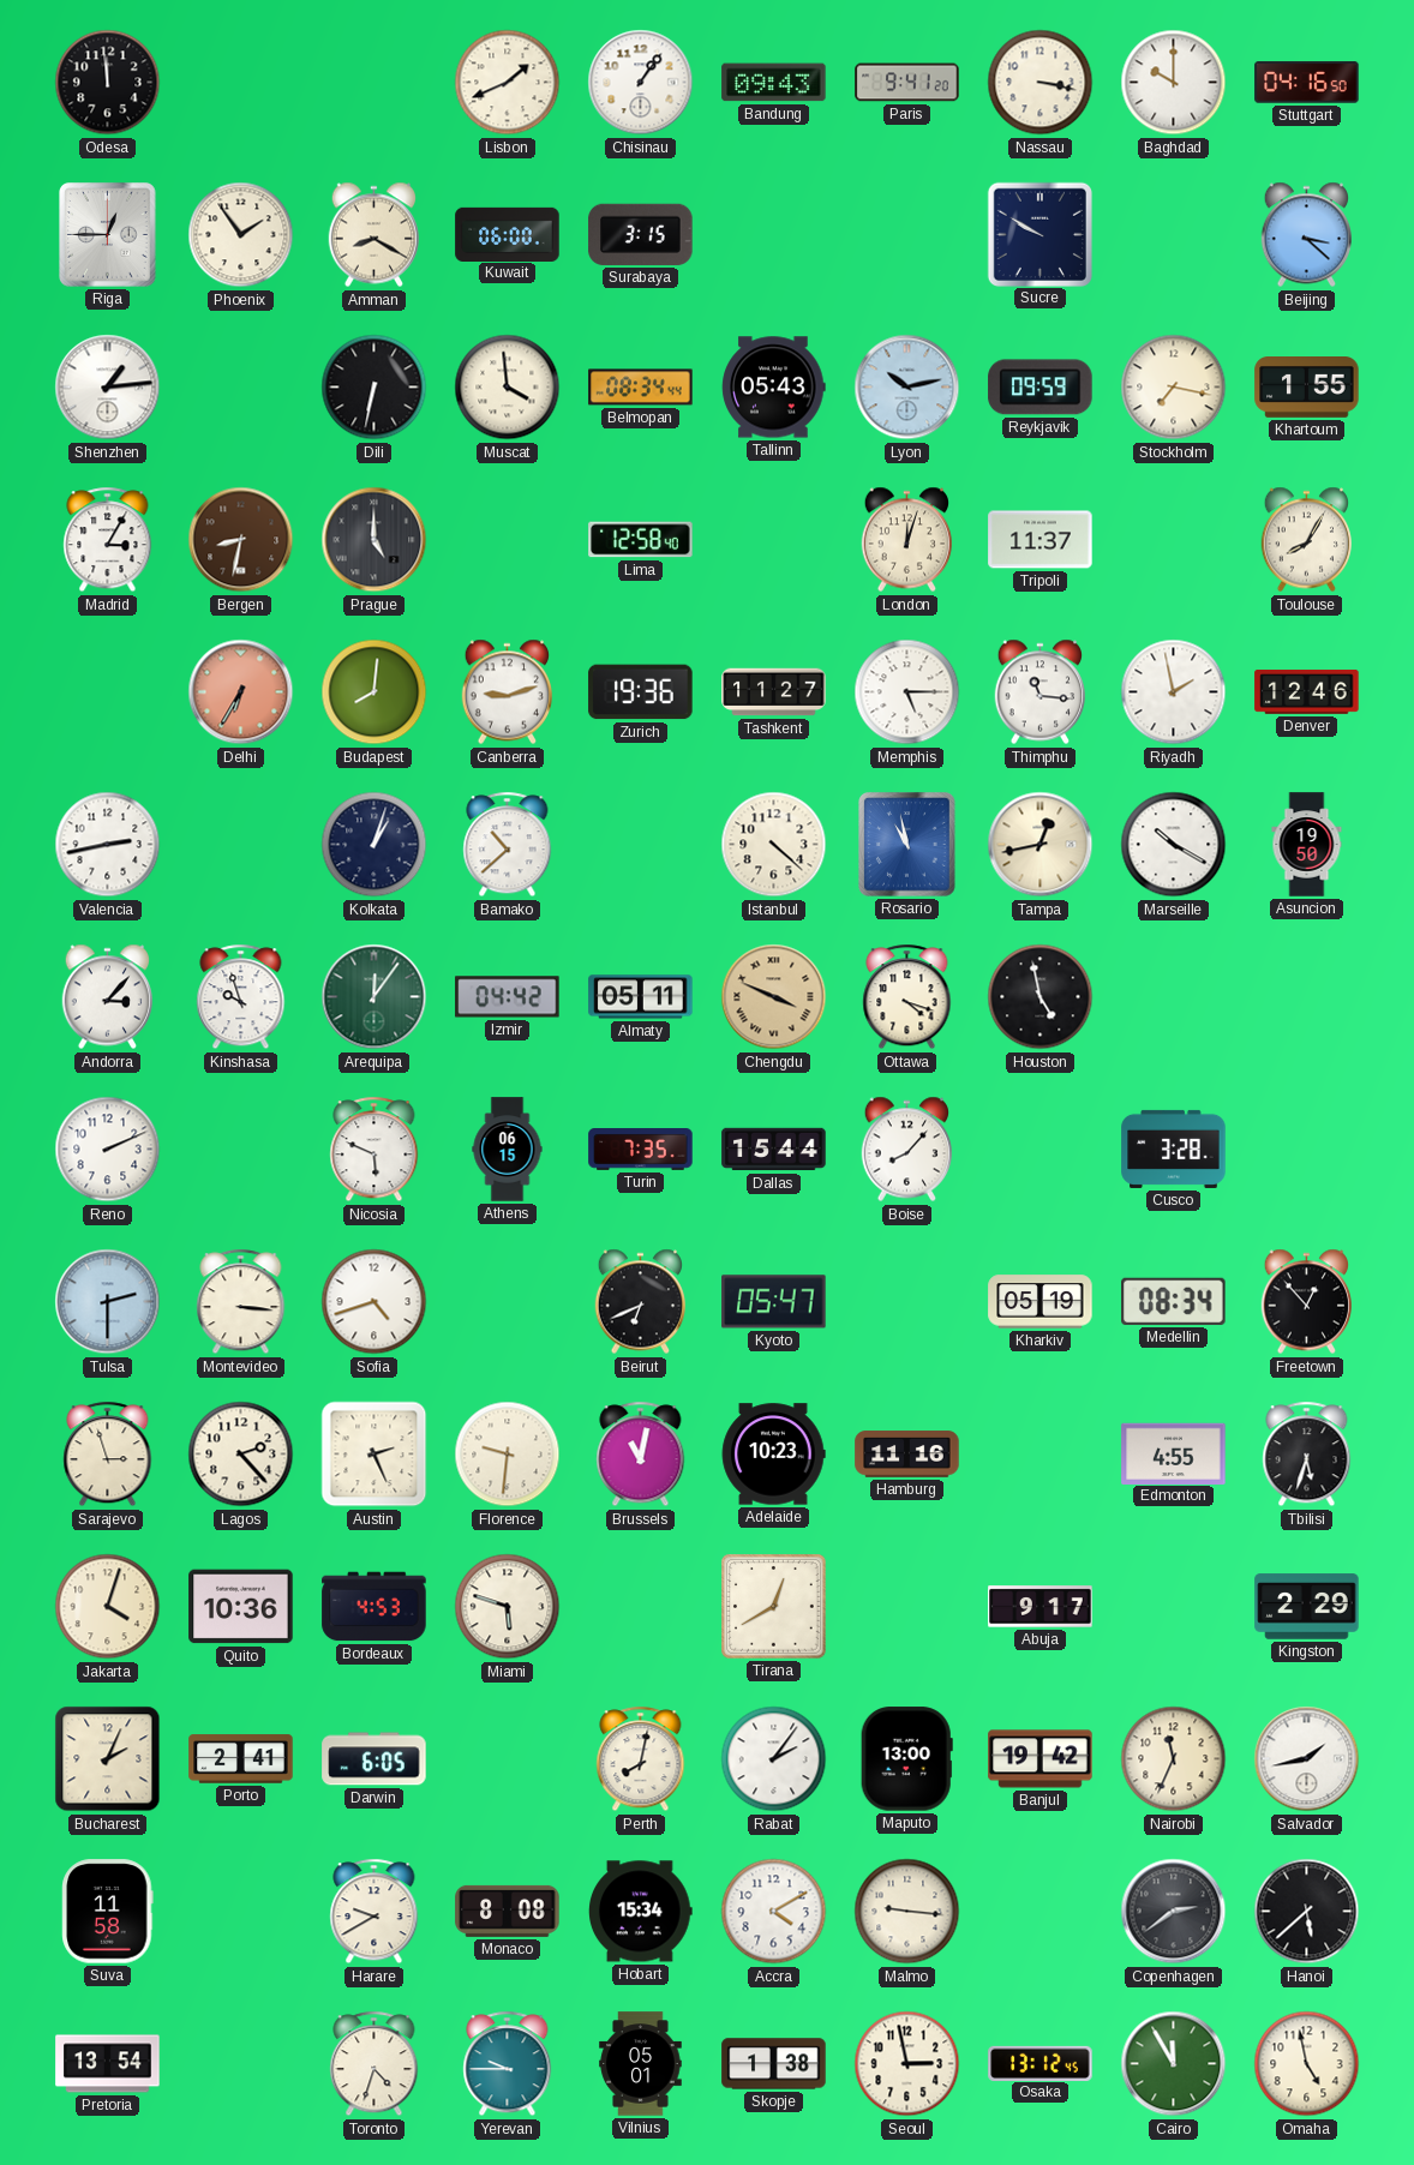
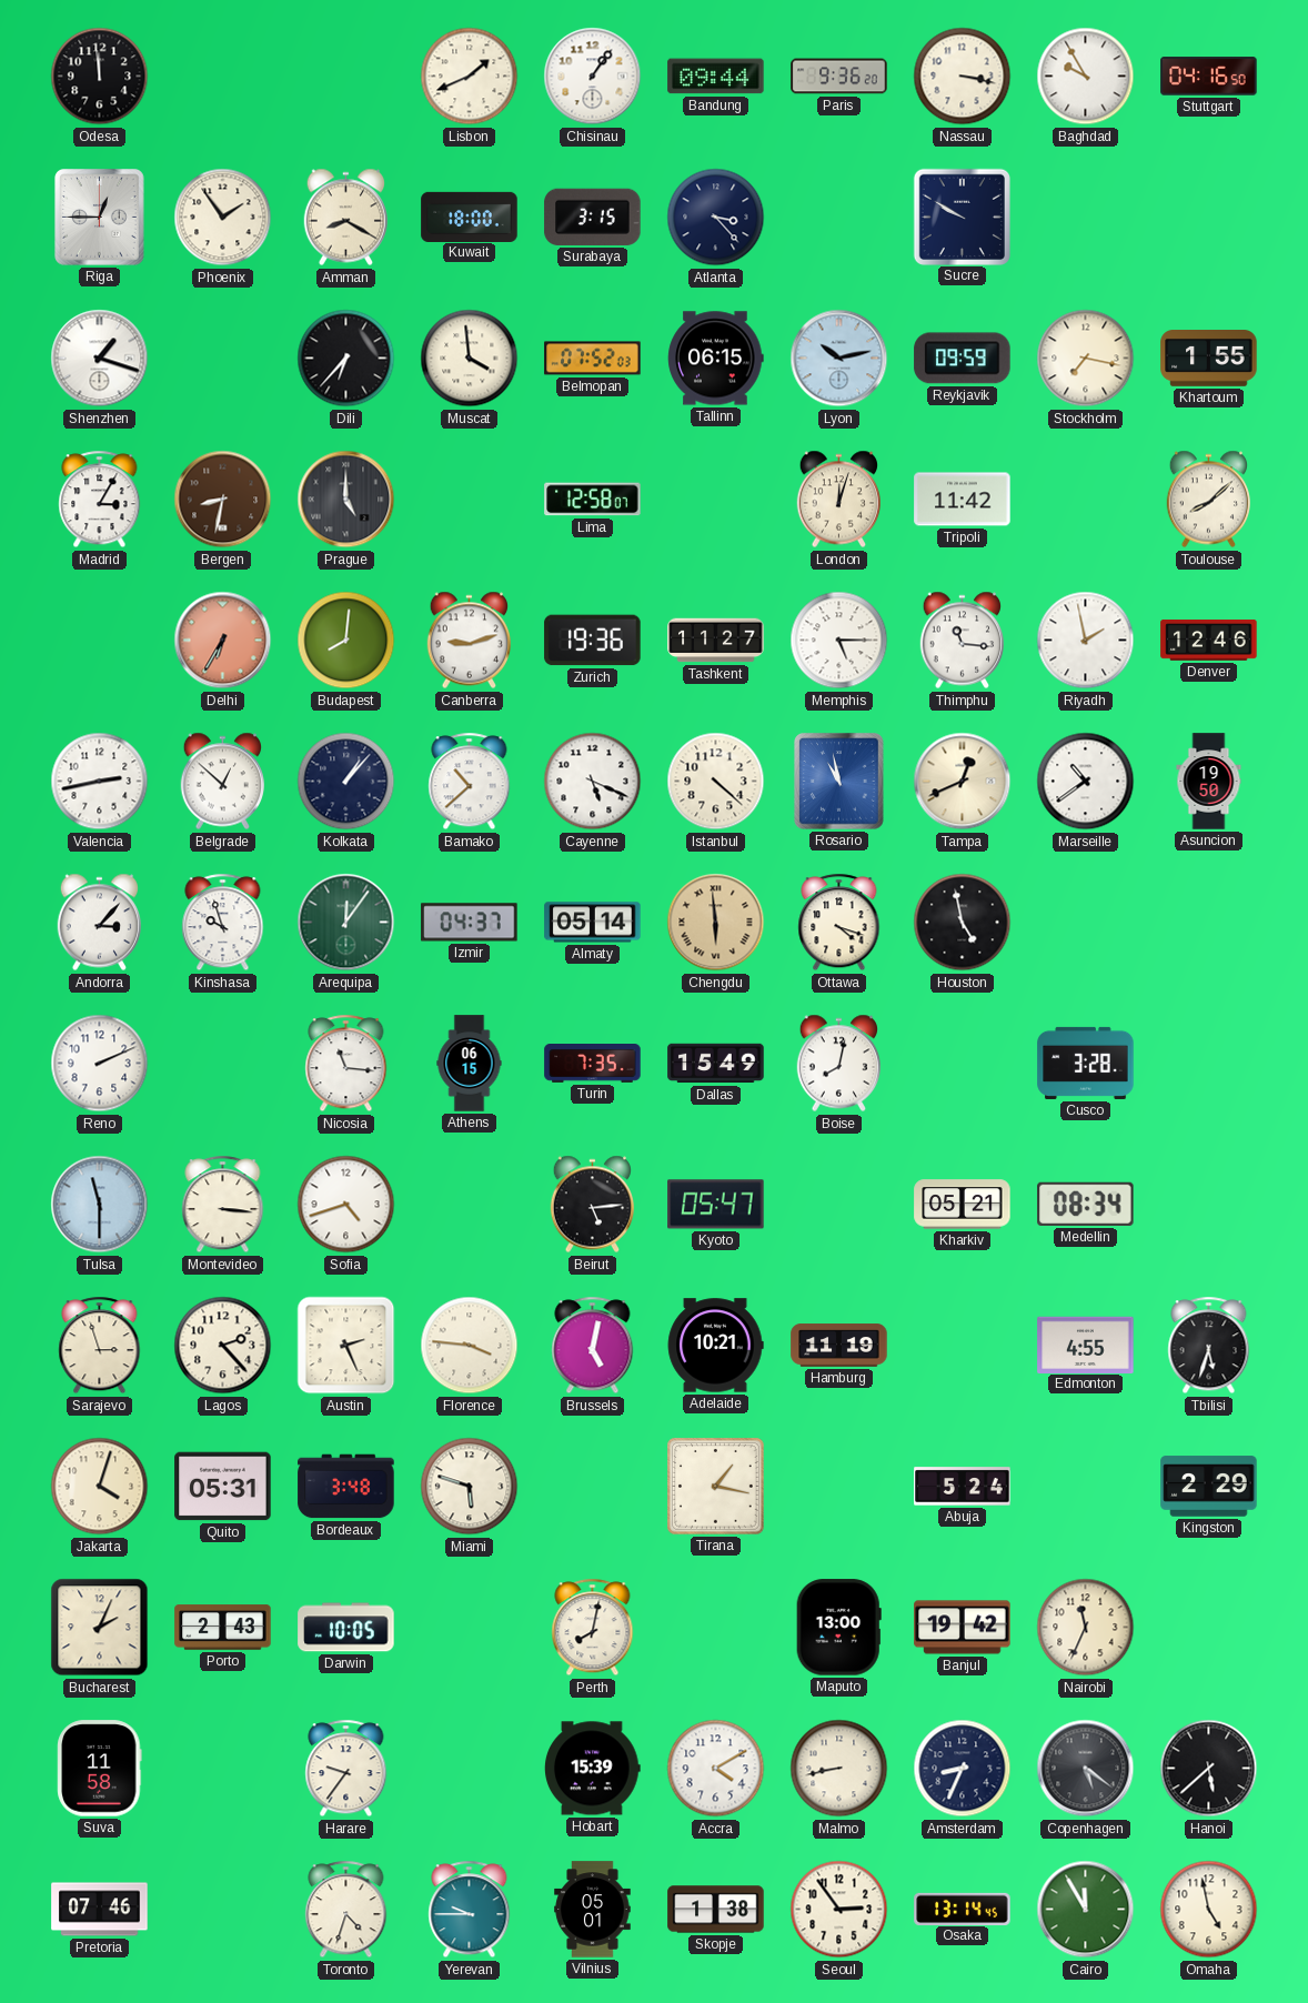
Bandung: 09:43 -> 09:44 (716, 77)
Paris: 9:41 -> 9:36 (839, 77)
Baghdad: 10:00 -> 9:55 (1086, 77)
Kuwait: 06:00 -> 18:00 (470, 217)
Atlanta: none -> 3:23 (716, 218)
Beijing: 3:22 -> none (1307, 235)
Shenzhen: 1:14 -> 1:18 (100, 359)
Dili: 6:32 -> 6:37 (346, 359)
Belmopan: 08:34 -> 07:52 (593, 359)
Tallinn: 05:43 -> 06:15 (716, 359)
Lima: 12:58:40 -> 12:58:07 (593, 500)
Tripoli: 11:37 -> 11:42 (963, 500)
Toulouse: 8:05 -> 8:08 (1209, 500)
Belgrade: none -> 12:52 (223, 782)
Kolkata: 1:03 -> 1:07 (346, 782)
Cayenne: none -> 5:19 (593, 782)
Tampa: 12:43 -> 12:41 (963, 782)
Marseille: 10:20 -> 10:39 (1086, 782)
Izmir: 04:42 -> 04:37 (470, 923)
Almaty: 05:11 -> 05:14 (593, 923)
Chengdu: 3:49 -> 5:59 (716, 923)
Nicosia: 5:49 -> 11:16 (346, 1064)
Dallas: 15:44 -> 15:49 (716, 1064)
Boise: 8:07 -> 8:02 (839, 1064)
Tulsa: 2:30 -> 11:30 (100, 1205)
Beirut: 6:41 -> 5:14 (593, 1205)
Kharkiv: 05:19 -> 05:21 (963, 1205)
Freetown: 12:53 -> none (1307, 1302)
Florence: 9:31 -> 3:46 (470, 1346)
Brussels: 11:02 -> 5:02 (593, 1346)
Adelaide: 10:23 -> 10:21 (715, 1346)
Hamburg: 11:16 -> 11:19 (839, 1346)
Quito: 10:36 -> 05:31 (223, 1487)
Bordeaux: 4:53 -> 3:48 (346, 1487)
Tirana: 12:40 -> 1:17 (716, 1487)
Abuja: 9:17 -> 5:24 (963, 1487)
Porto: 2:41 -> 2:43 (223, 1628)
Darwin: 6:05 -> 10:05 (346, 1628)
Rabat: 2:06 -> none (774, 1759)
Salvador: 1:43 -> none (1307, 1759)
Harare: 9:40 -> 9:36 (346, 1769)
Monaco: 8:08 -> none (508, 1911)
Hobart: 15:34 -> 15:39 (593, 1769)
Malmo: 9:16 -> 8:43 (839, 1769)
Amsterdam: none -> 8:34 (963, 1769)
Copenhagen: 2:39 -> 5:21 (1086, 1769)
Pretoria: 13:54 -> 07:46 (100, 1910)
Seoul: 2:58 -> 2:54 (839, 1910)
Osaka: 13:12 -> 13:14 (963, 1909)
